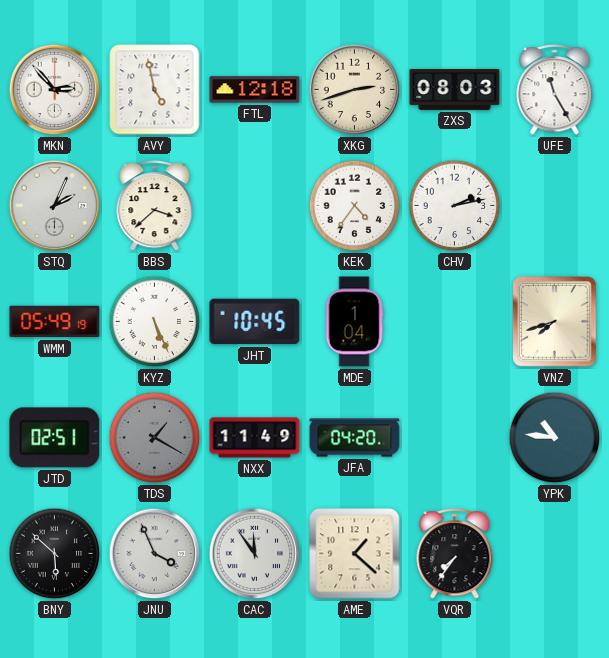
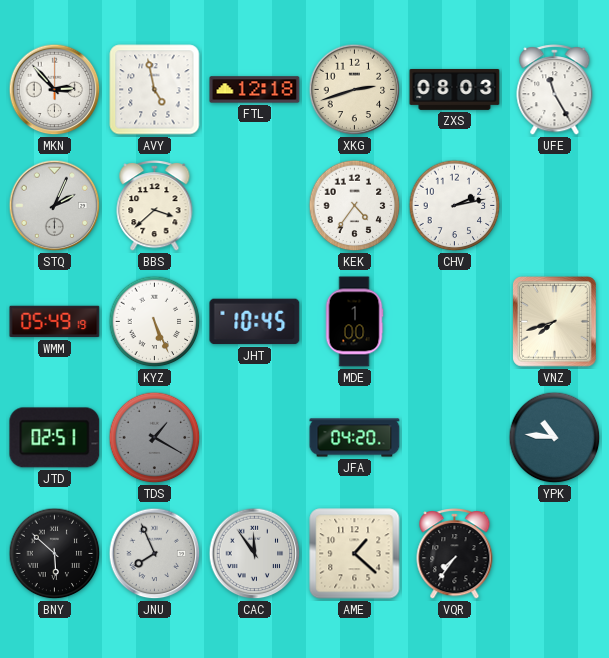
MDE: 1:04 -> 1:00 (354, 322)
NXX: 11:49 -> none (255, 438)
JNU: 3:56 -> 7:56 (155, 554)
